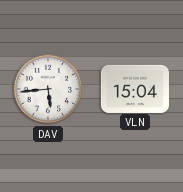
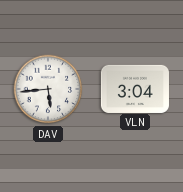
VLN: 15:04 -> 3:04 (135, 88)
